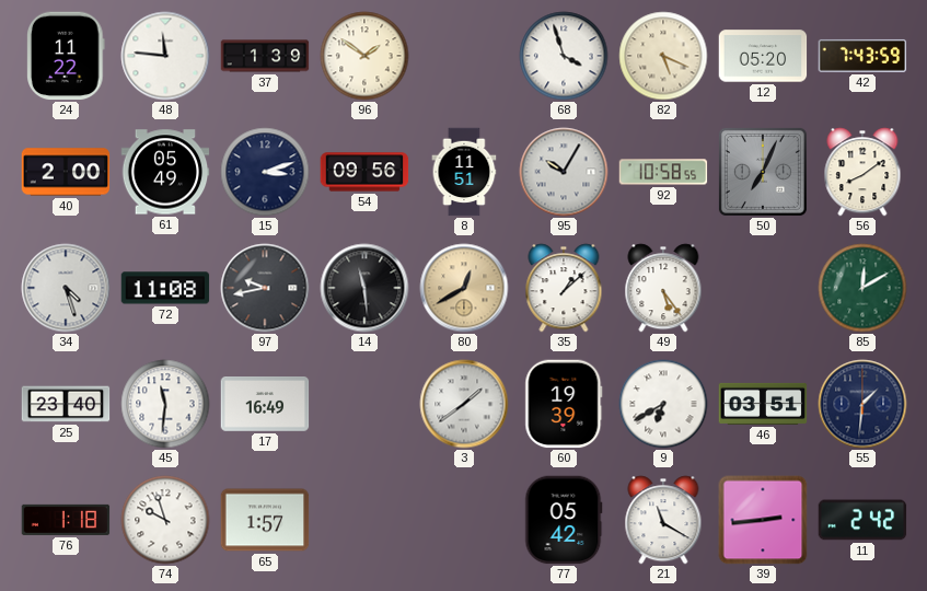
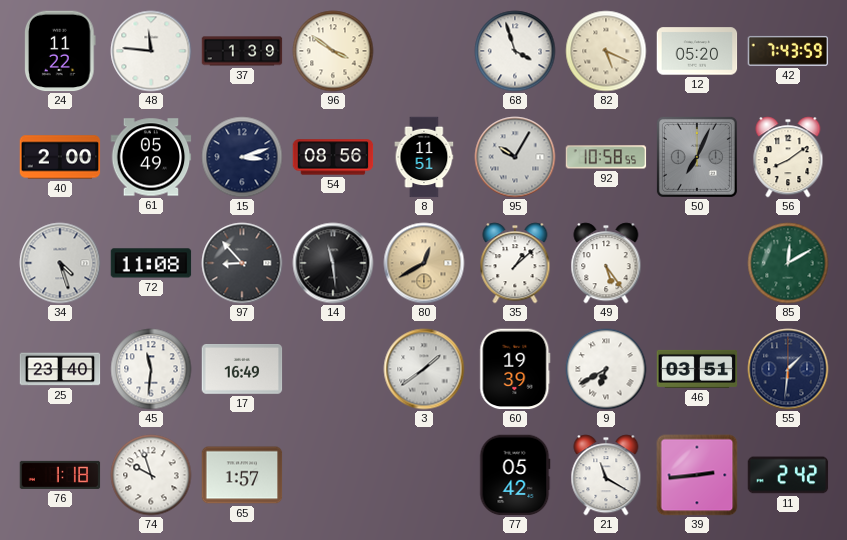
96: 1:51 -> 3:51 (333, 51)
54: 09:56 -> 08:56 (333, 157)
97: 9:43 -> 8:53 (242, 263)
